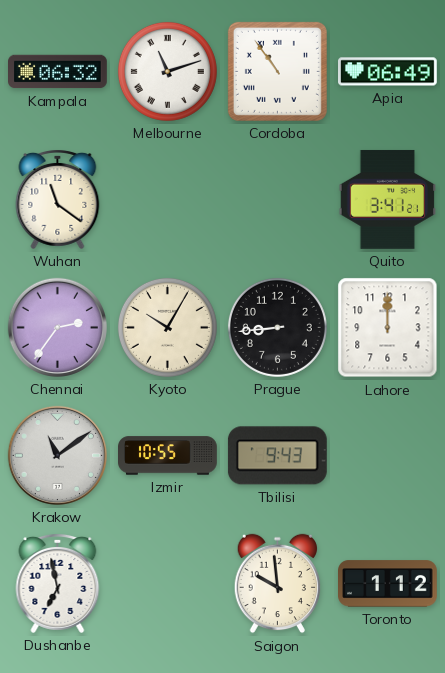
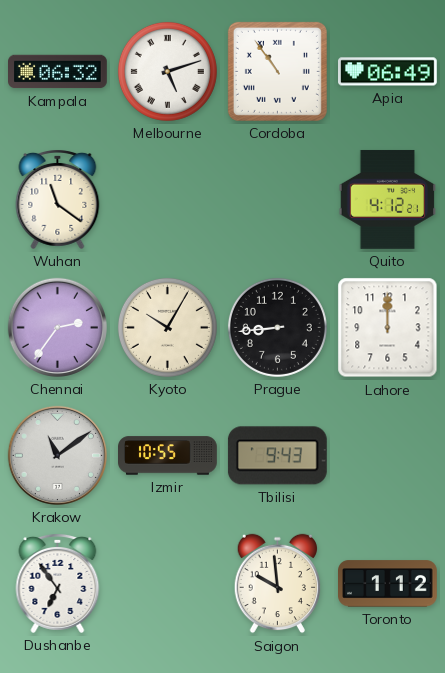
Melbourne: 11:12 -> 5:12 (167, 71)
Quito: 3:41 -> 4:12 (387, 199)
Dushanbe: 6:58 -> 6:54 (58, 584)
